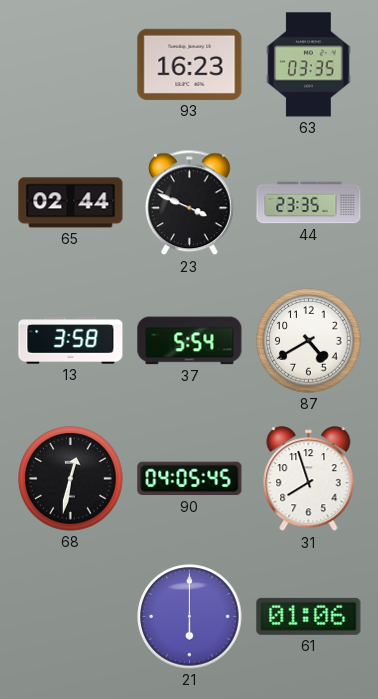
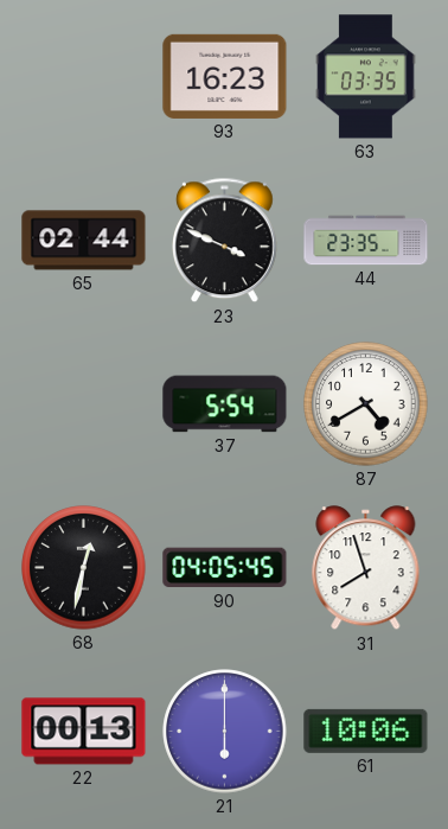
13: 3:58 -> none (71, 341)
22: none -> 00:13 (84, 732)
61: 01:06 -> 10:06 (366, 731)
